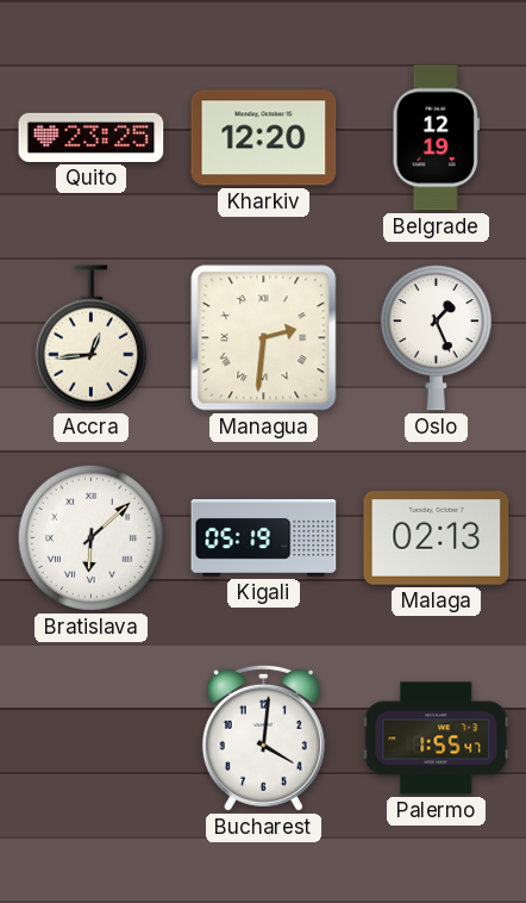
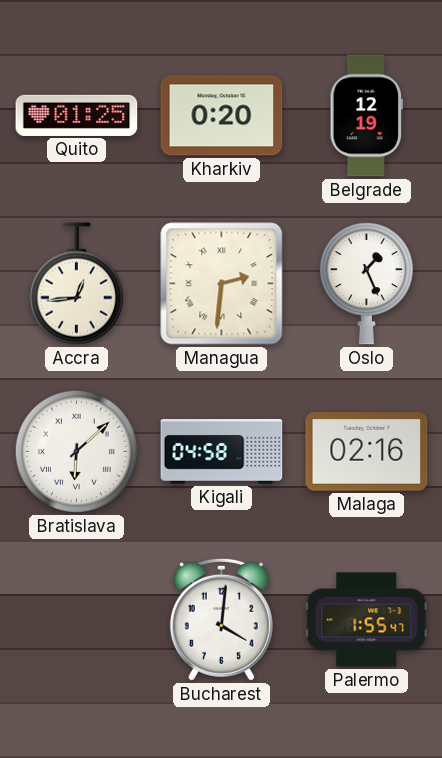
Quito: 23:25 -> 01:25 (77, 115)
Kharkiv: 12:20 -> 0:20 (222, 116)
Kigali: 05:19 -> 04:58 (222, 452)
Malaga: 02:13 -> 02:16 (367, 452)
